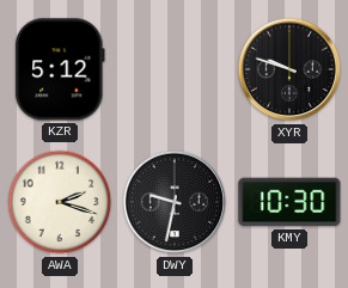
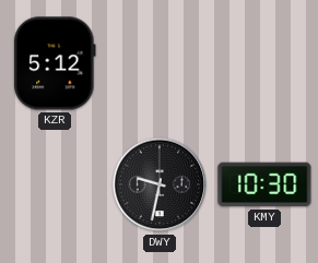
XYR: 9:48 -> none (289, 69)
AWA: 2:18 -> none (60, 202)
